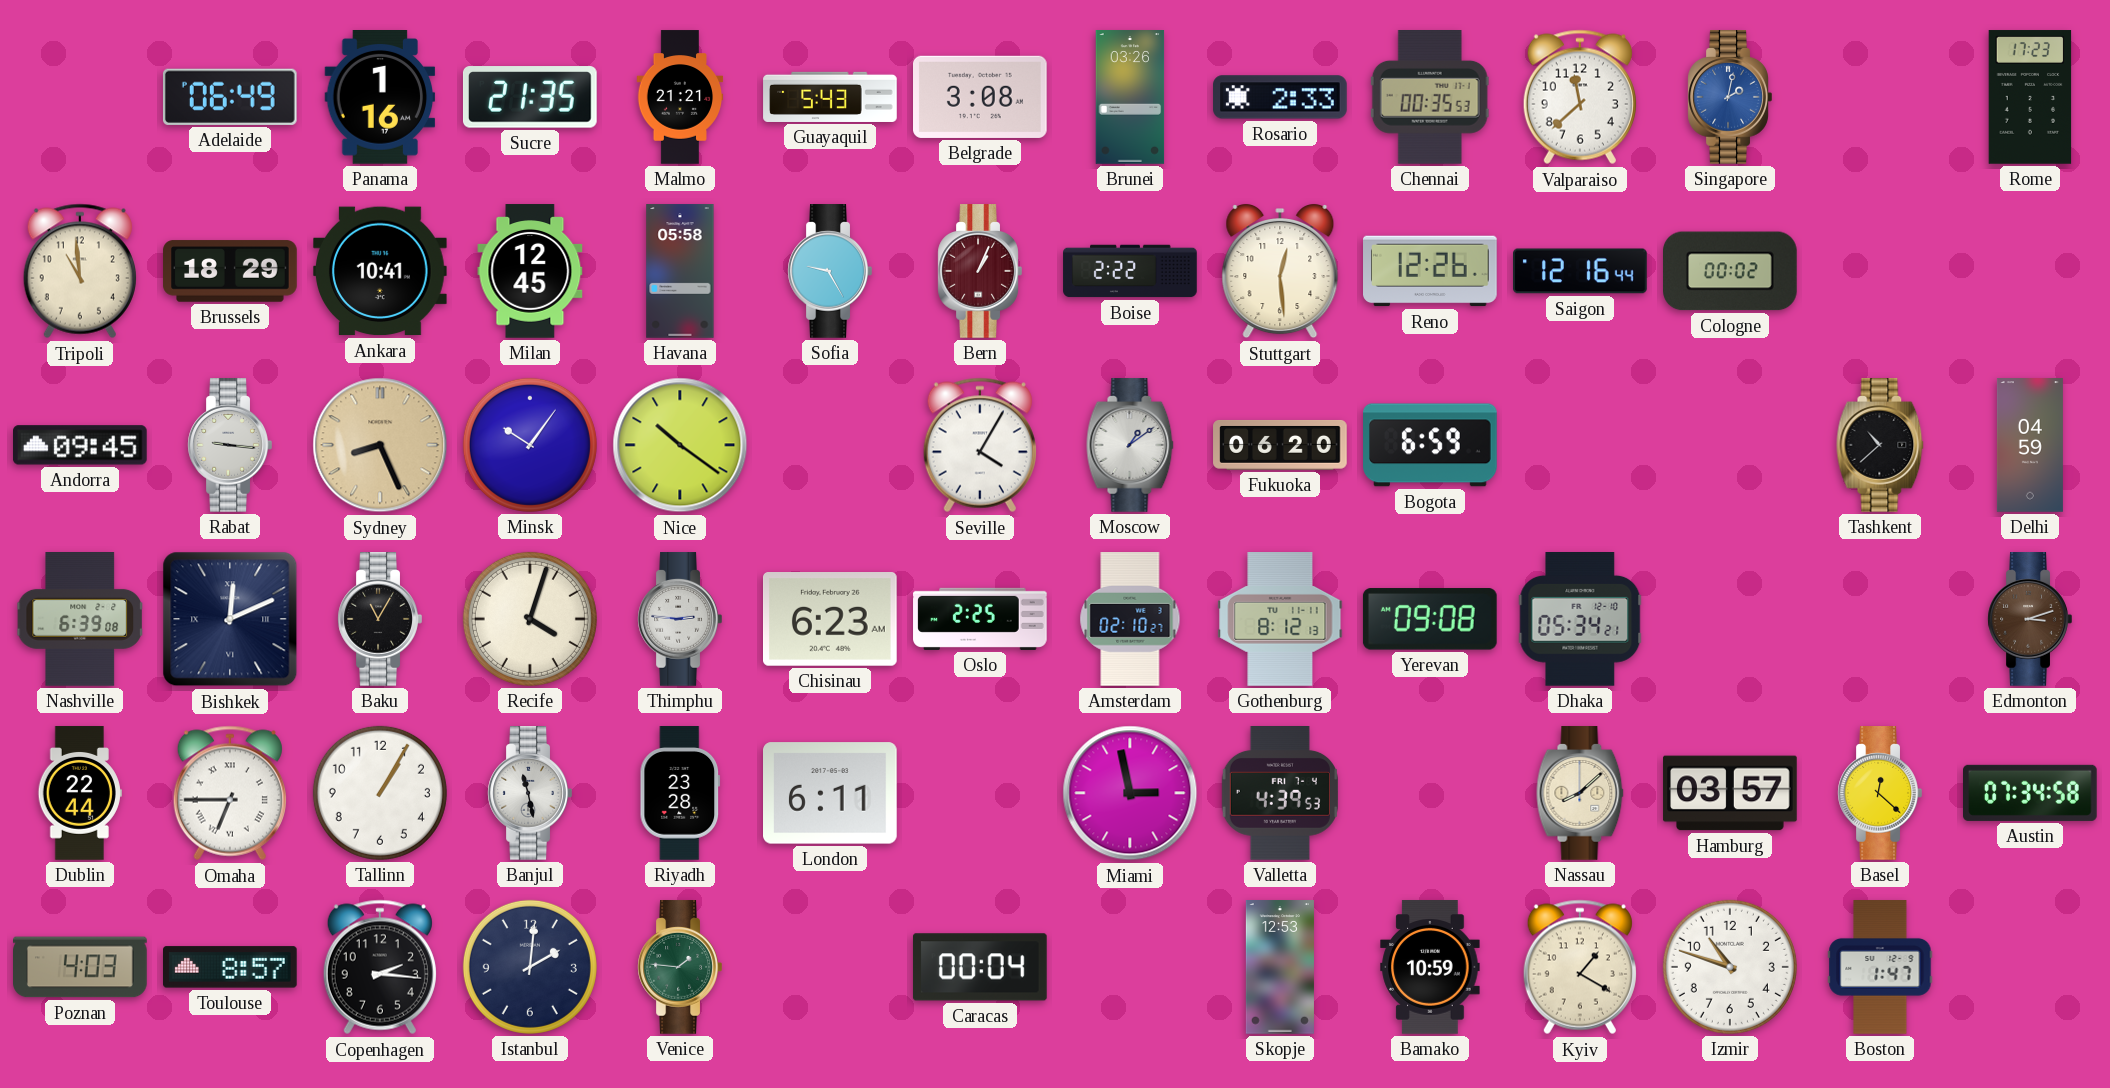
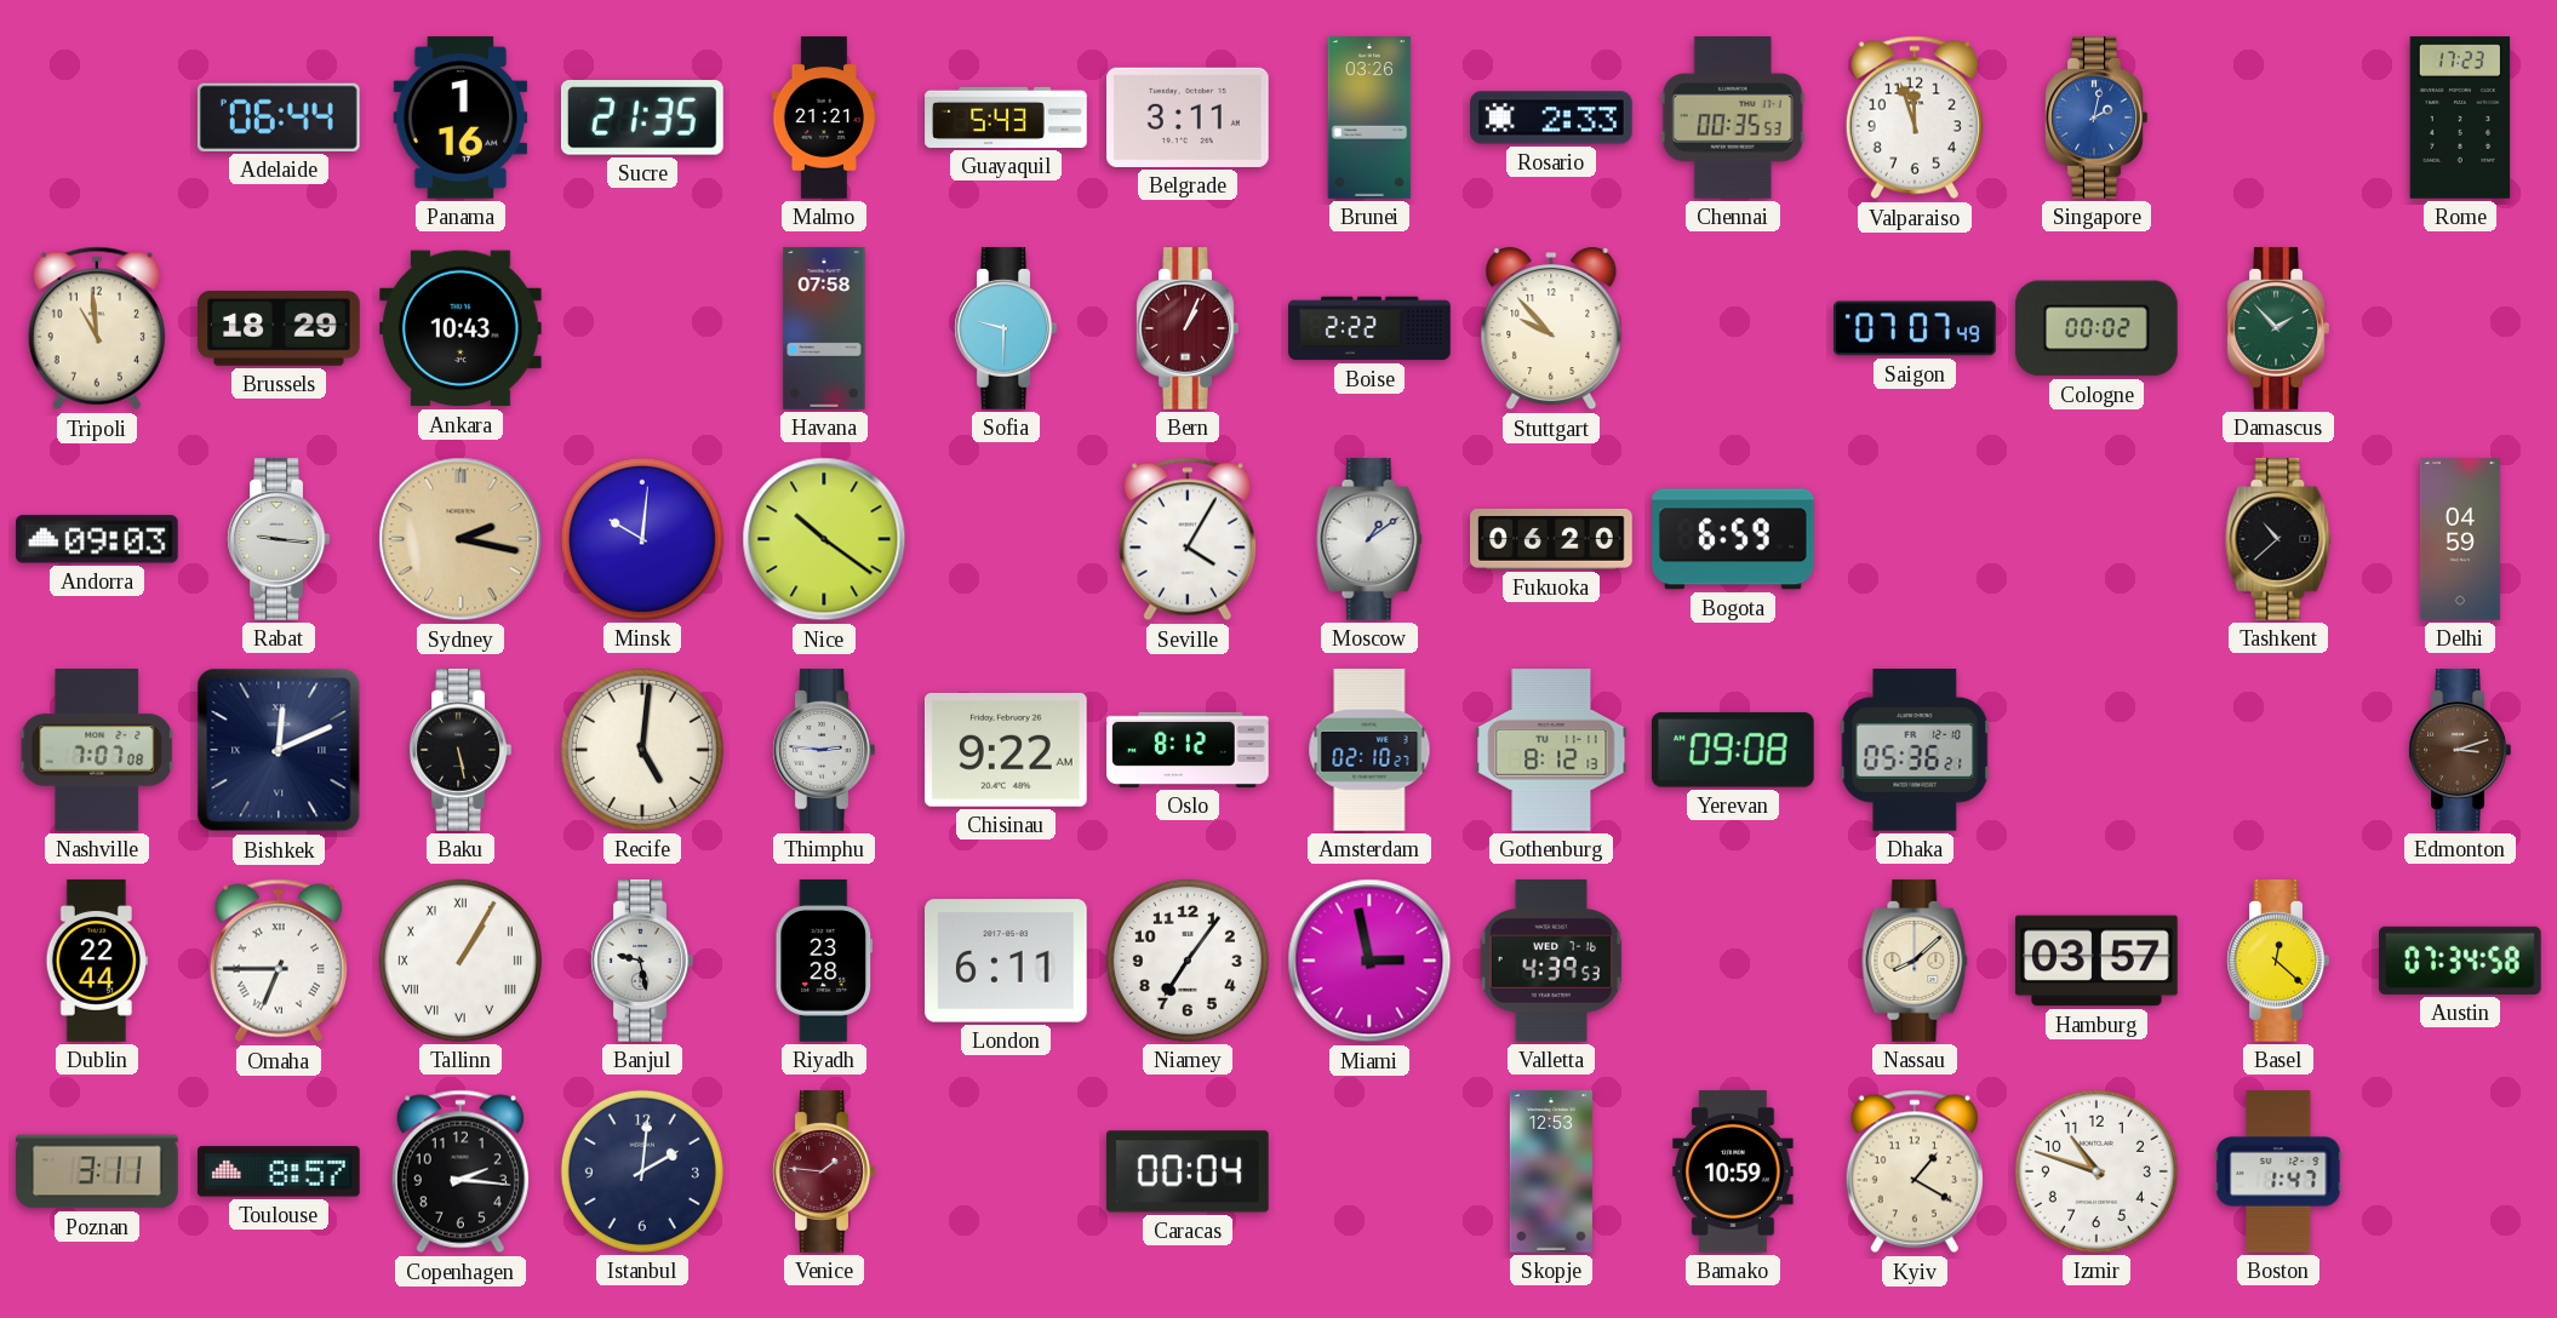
Adelaide: 06:49 -> 06:44 (279, 118)
Belgrade: 3:08 -> 3:11 (1189, 118)
Valparaiso: 11:38 -> 11:57 (1915, 118)
Ankara: 10:41 -> 10:43 (462, 328)
Milan: 12:45 -> none (530, 271)
Havana: 05:58 -> 07:58 (824, 328)
Sofia: 9:25 -> 9:30 (1006, 328)
Stuttgart: 12:29 -> 9:53 (1551, 329)
Reno: 12:26 -> none (1430, 271)
Saigon: 12:16 -> 07:07 (1915, 328)
Damascus: none -> 1:53 (2278, 328)
Andorra: 09:45 -> 09:03 (98, 539)
Sydney: 8:26 -> 2:17 (461, 539)
Minsk: 10:06 -> 10:01 (642, 539)
Nashville: 6:39 -> 7:07 (97, 751)
Baku: 11:05 -> 5:28 (461, 750)
Recife: 4:03 -> 5:01 (642, 750)
Chisinau: 6:23 -> 9:22 (1007, 751)
Oslo: 2:25 -> 8:12 (1188, 750)
Dhaka: 05:34 -> 05:36 (1915, 751)
Tallinn numerals: Arabic -> Roman (461, 961)
Banjul: 11:28 -> 9:28 (642, 961)
Niamey: none -> 7:06 (1188, 961)
Valletta date: FRI 7-4 -> WED 7-16 (1551, 962)
Poznan: 4:03 -> 3:11 (98, 1171)
Venice dial: green -> burgundy (824, 1171)
